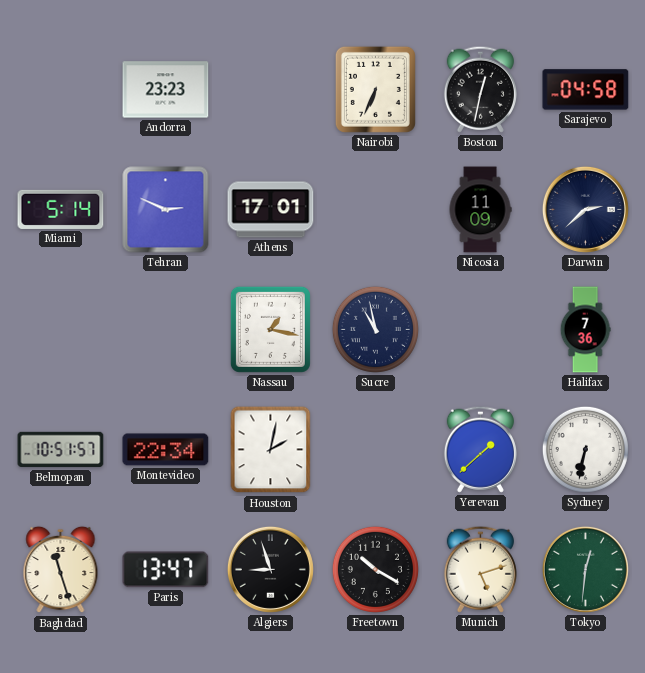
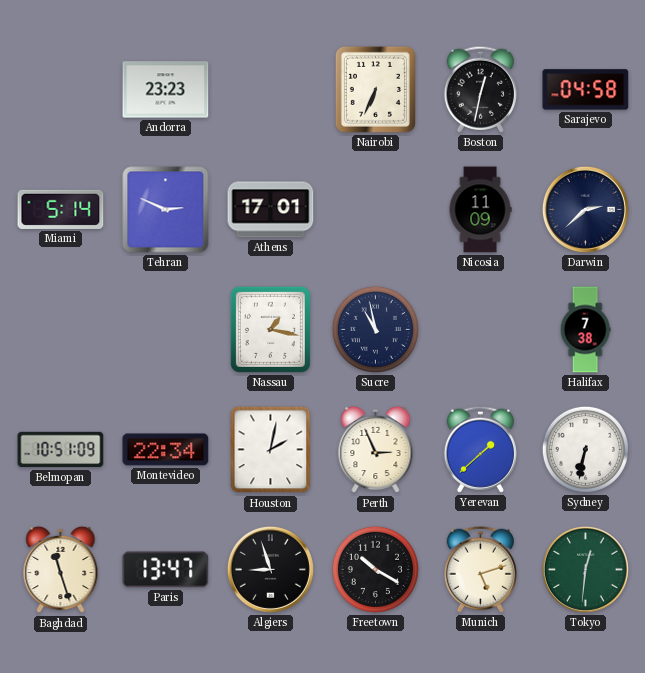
Halifax: 7:36 -> 7:38 (585, 330)
Belmopan: 10:51:57 -> 10:51:09 (61, 450)
Perth: none -> 2:56 (376, 450)
